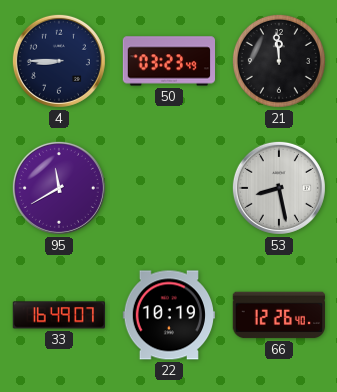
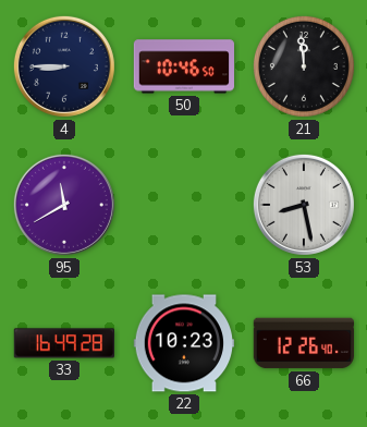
50: 03:23 -> 10:46 (184, 66)
33: 16:49:07 -> 16:49:28 (63, 343)
22: 10:19 -> 10:23 (183, 343)
